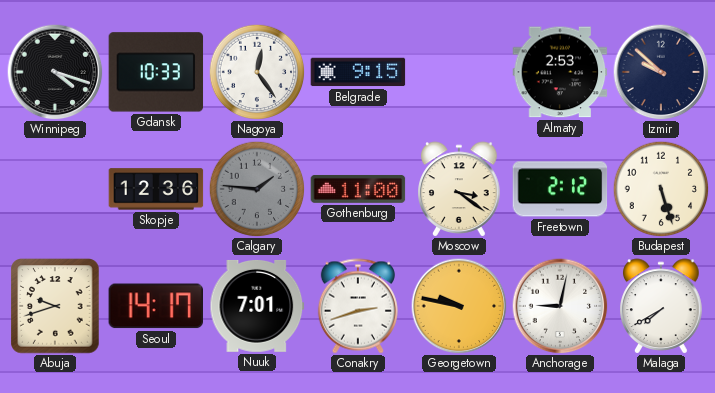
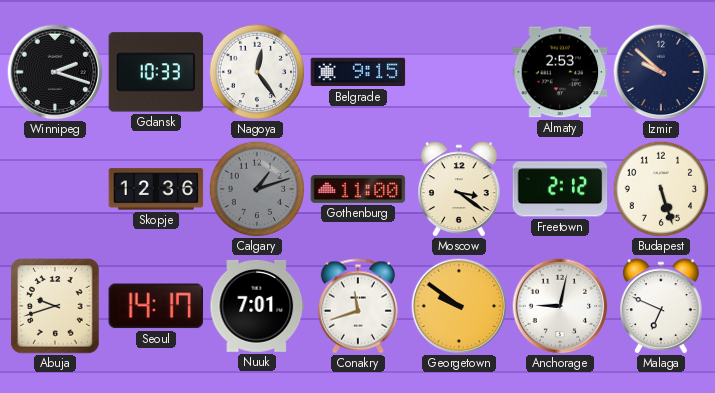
Winnipeg: 4:18 -> 2:18 (55, 72)
Calgary: 1:46 -> 1:12 (257, 189)
Conakry: 2:42 -> 11:42 (358, 306)
Georgetown: 9:47 -> 9:51 (459, 306)
Malaga: 7:40 -> 6:49 (662, 306)
